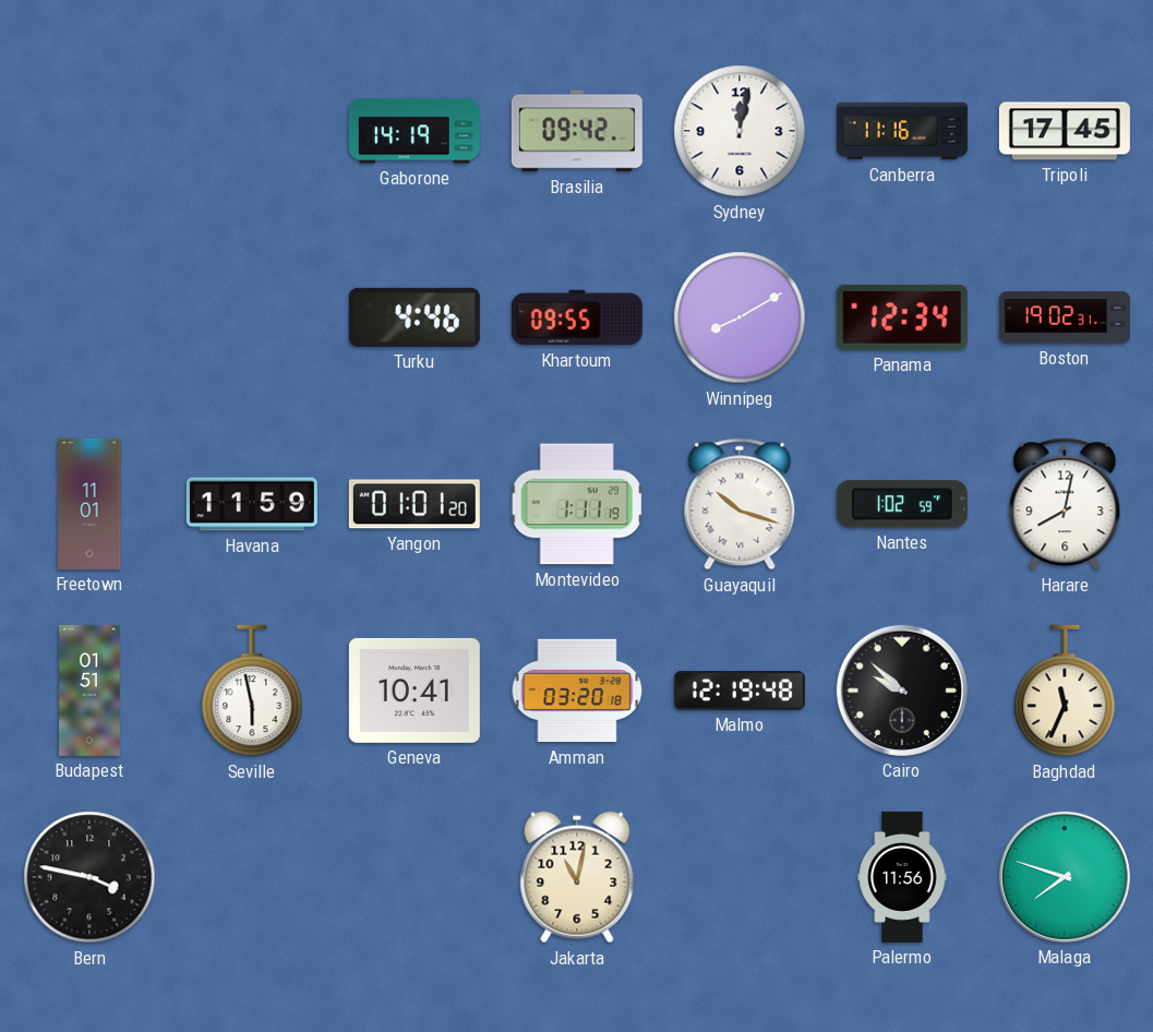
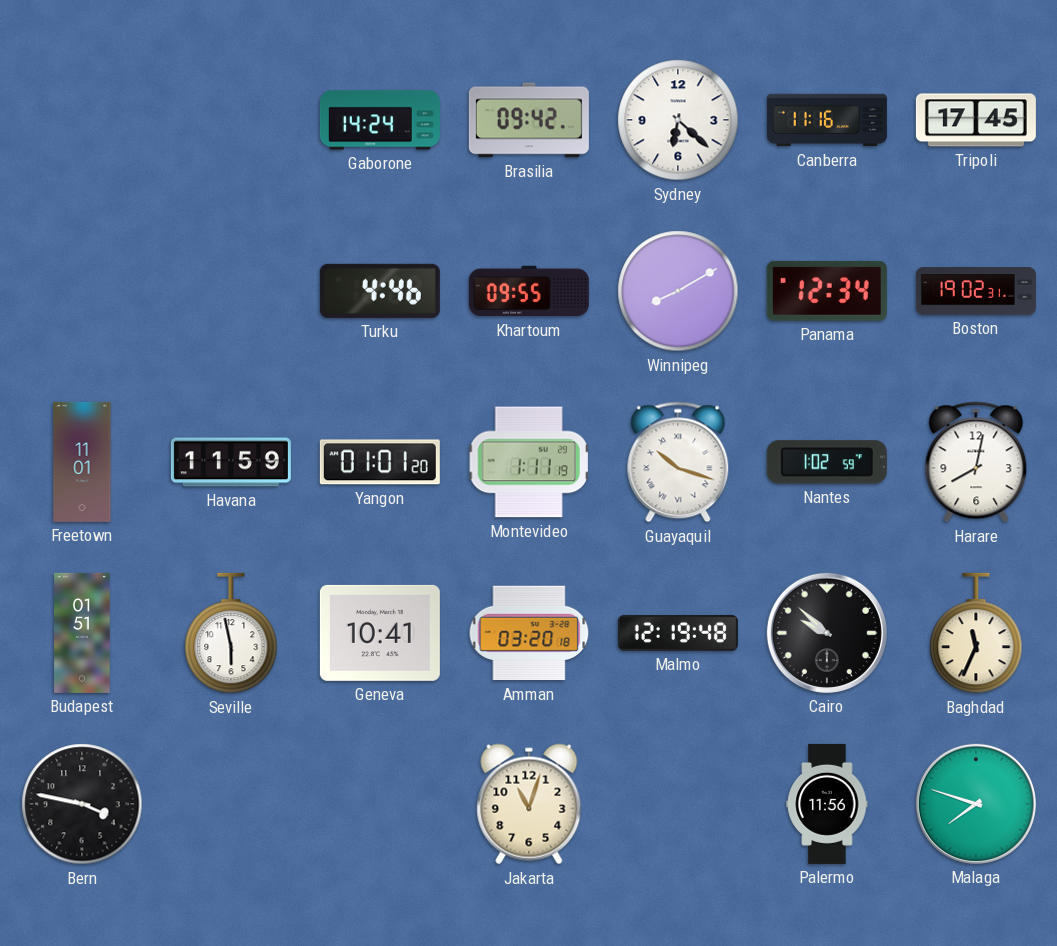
Gaborone: 14:19 -> 14:24 (380, 120)
Sydney: 12:02 -> 6:22 (678, 120)
Jakarta: 11:02 -> 11:03 (529, 804)
